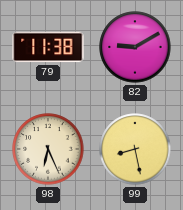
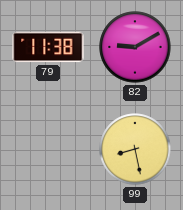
98: 6:26 -> none (48, 149)
